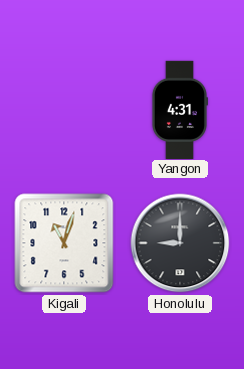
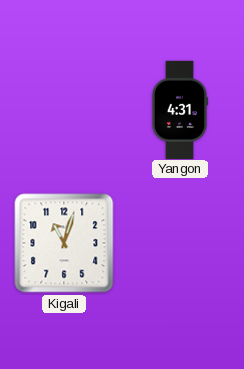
Honolulu: 9:00 -> none (180, 243)
